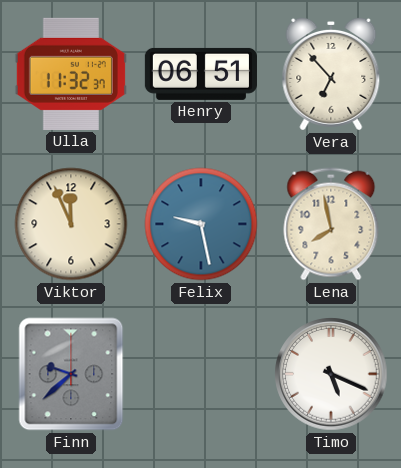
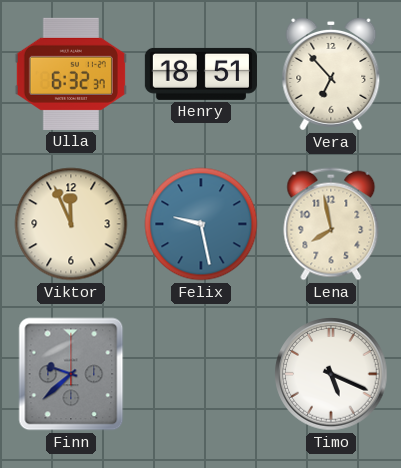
Ulla: 11:32 -> 6:32 (71, 74)
Henry: 06:51 -> 18:51 (201, 74)
